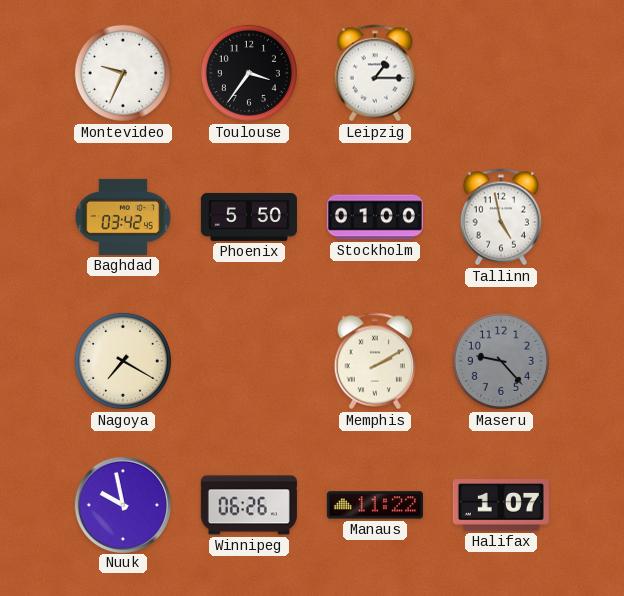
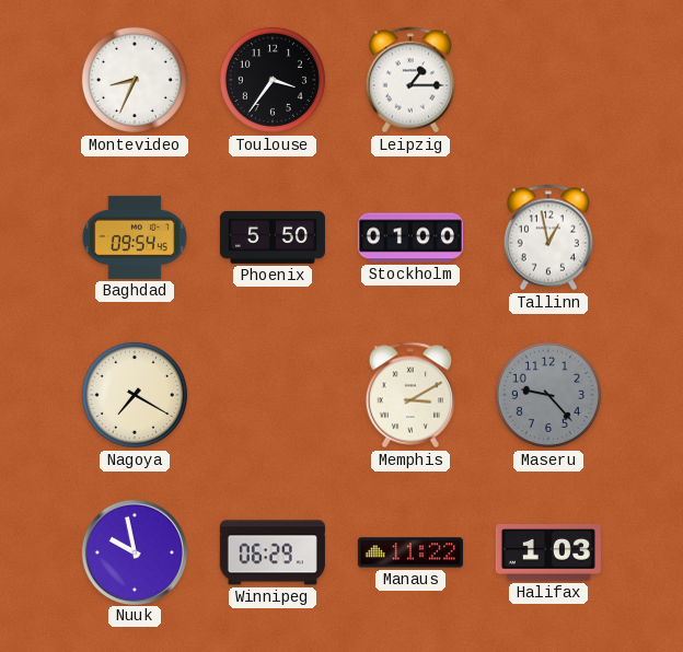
Montevideo: 9:34 -> 8:34 (135, 80)
Baghdad: 03:42 -> 09:54 (135, 237)
Tallinn: 4:58 -> 12:58 (547, 237)
Memphis: 2:10 -> 3:10 (409, 395)
Winnipeg: 06:26 -> 06:29 (273, 552)
Halifax: 1:07 -> 1:03 (548, 552)
